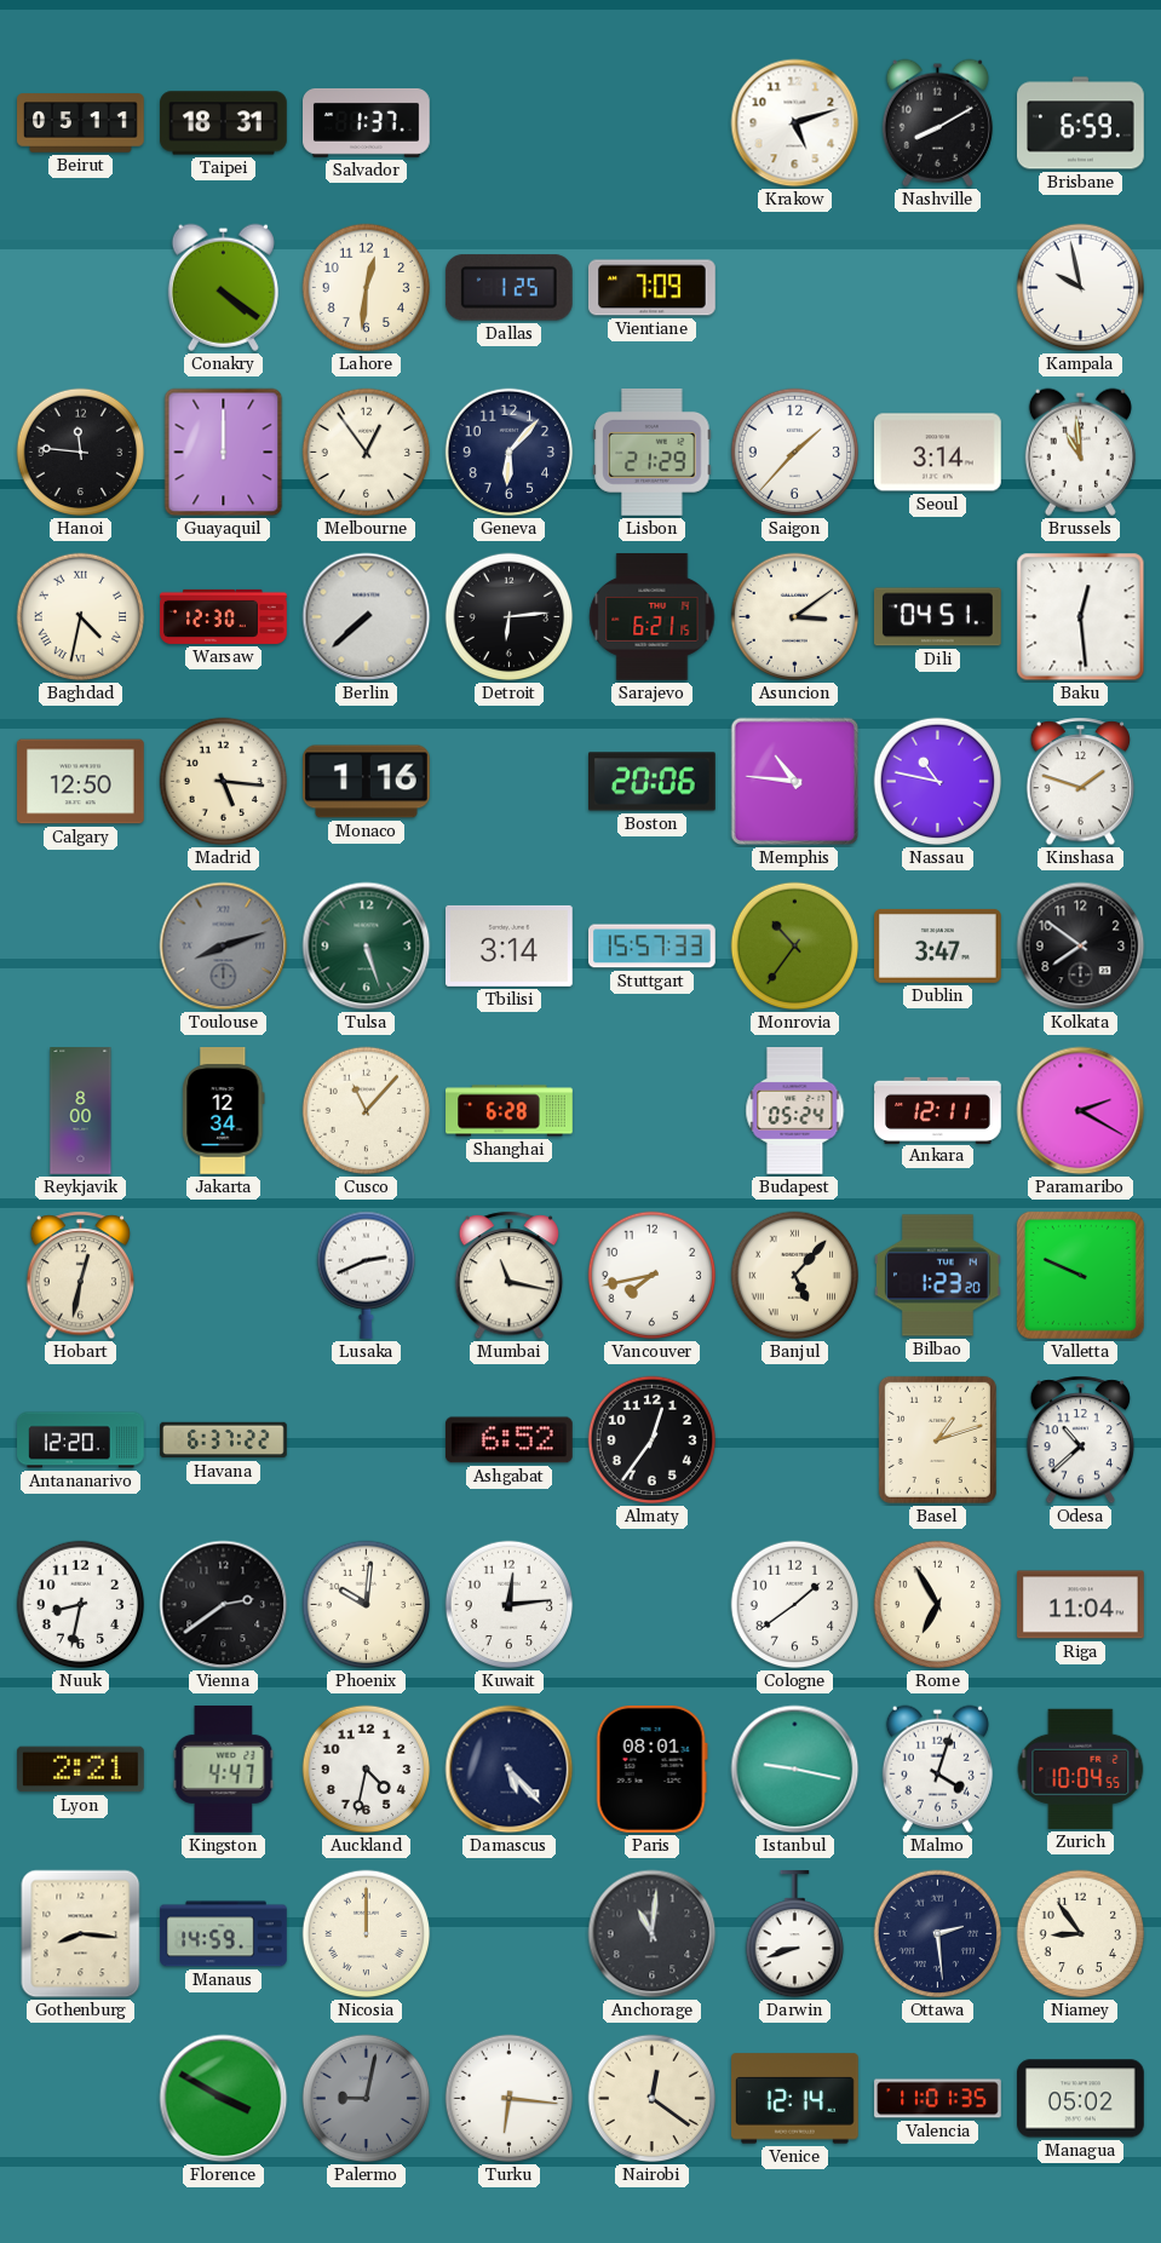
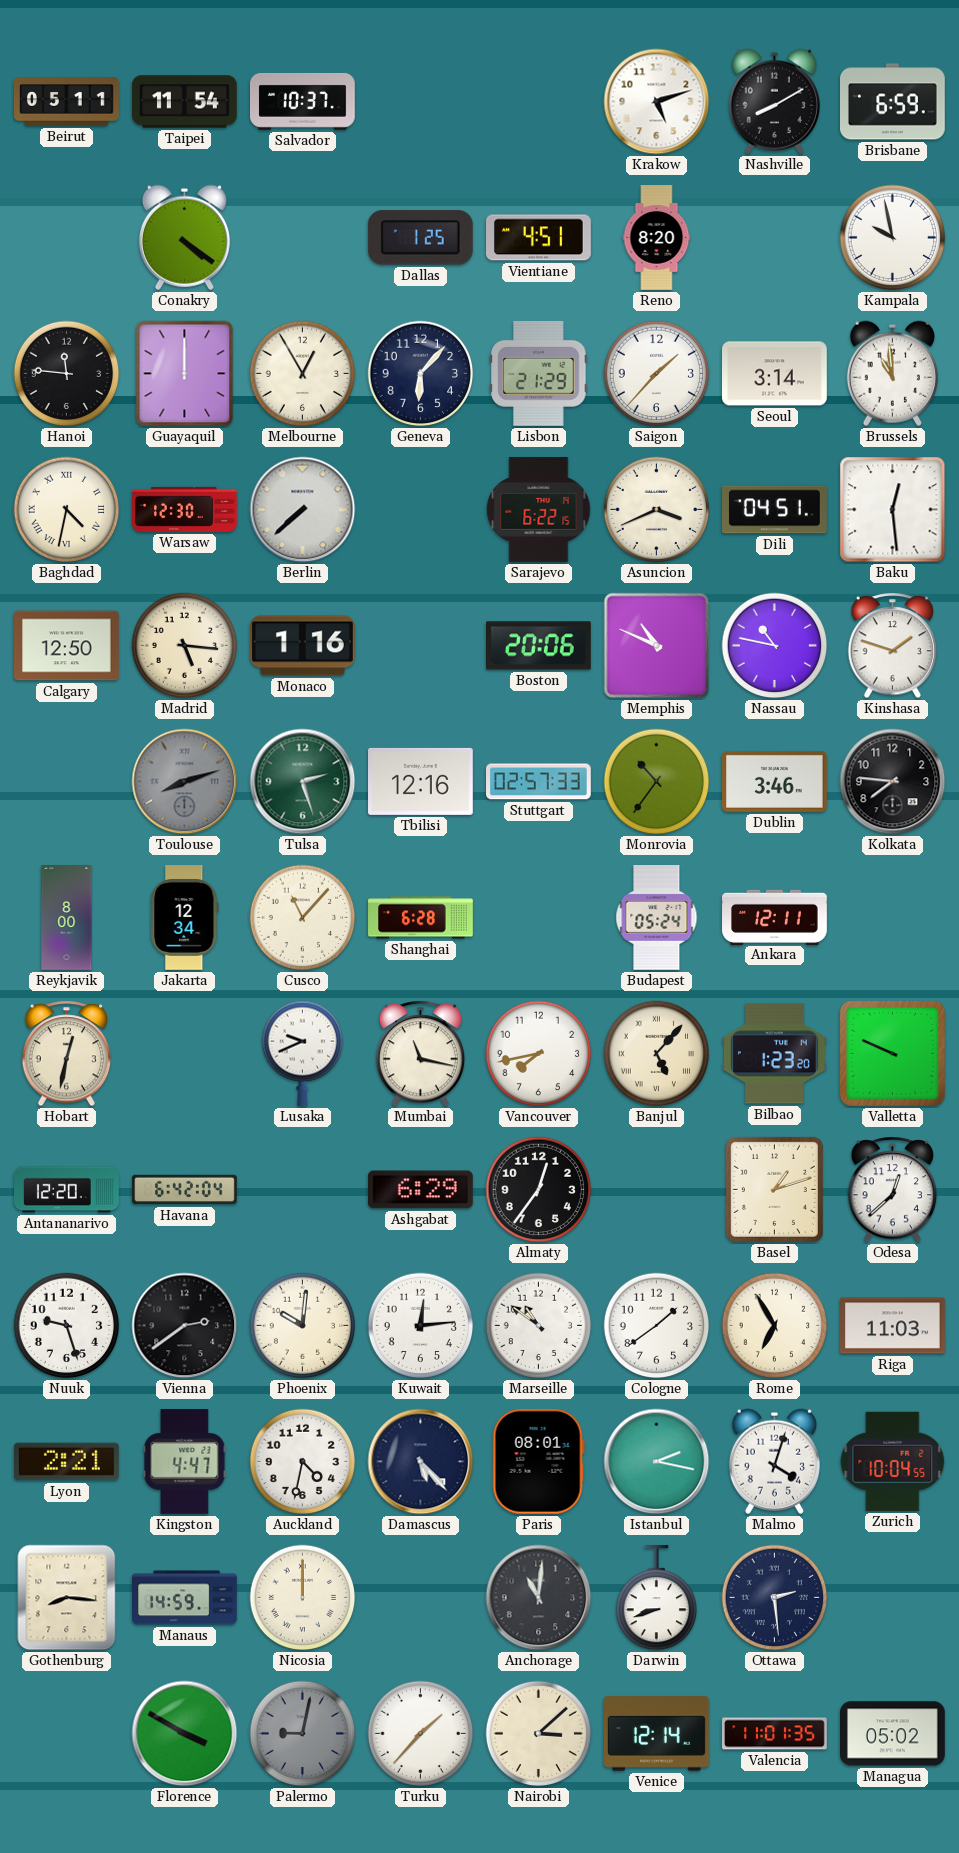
Taipei: 18:31 -> 11:54 (185, 102)
Salvador: 1:37 -> 10:37 (303, 101)
Lahore: 12:31 -> none (367, 288)
Vientiane: 7:09 -> 4:51 (539, 238)
Reno: none -> 8:20 (657, 238)
Melbourne: 12:54 -> 12:55 (303, 374)
Detroit: 6:14 -> none (510, 617)
Sarajevo: 6:21 -> 6:22 (539, 510)
Asuncion: 3:09 -> 3:41 (657, 510)
Memphis: 10:46 -> 10:49 (657, 646)
Tulsa: 5:27 -> 2:27 (303, 782)
Tbilisi: 3:14 -> 12:16 (421, 781)
Stuttgart: 15:57 -> 02:57 (539, 782)
Dublin: 3:47 -> 3:46 (775, 781)
Kolkata: 7:51 -> 7:46 (893, 782)
Paramaribo: 2:20 -> none (1081, 1111)
Lusaka: 2:41 -> 9:41 (302, 1053)
Havana: 6:37 -> 6:42 (185, 1190)
Ashgabat: 6:52 -> 6:29 (420, 1190)
Odesa: 10:38 -> 12:38 (893, 1190)
Nuuk: 8:32 -> 9:27 (67, 1326)
Marseille: none -> 10:51 (539, 1326)
Riga: 11:04 -> 11:03 (893, 1326)
Istanbul: 9:17 -> 2:17 (657, 1462)
Niamey: 8:54 -> none (1081, 1934)
Turku: 6:16 -> 1:37 (421, 1734)
Nairobi: 12:21 -> 3:08 (539, 1734)
